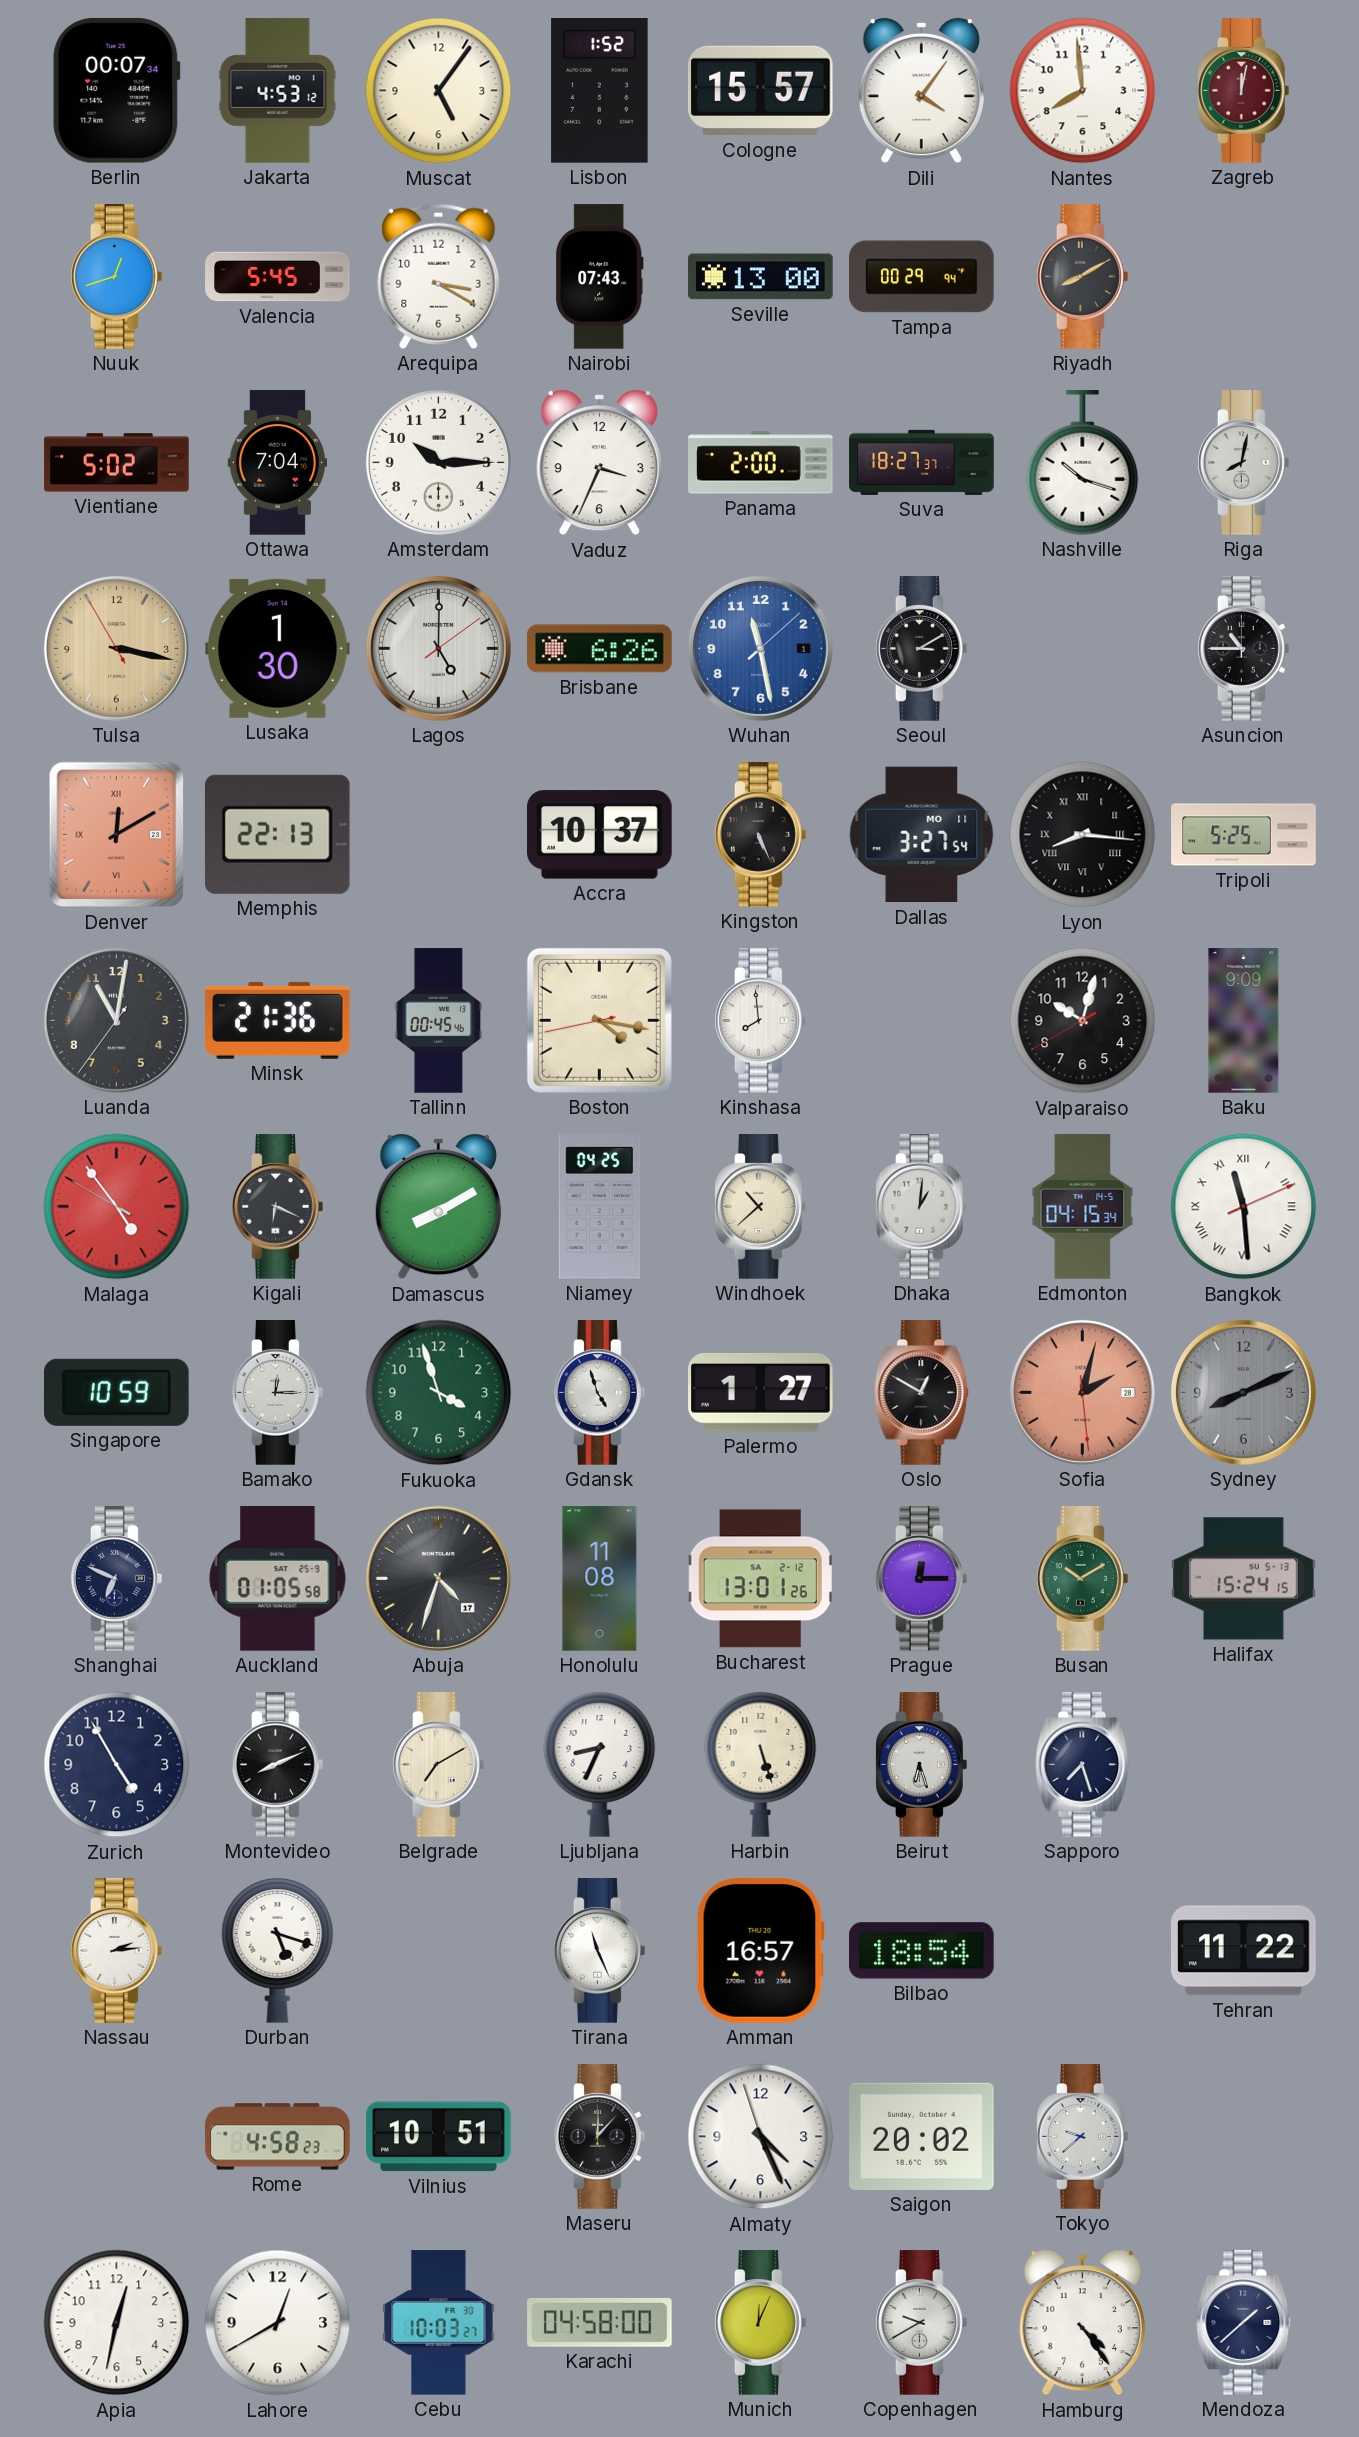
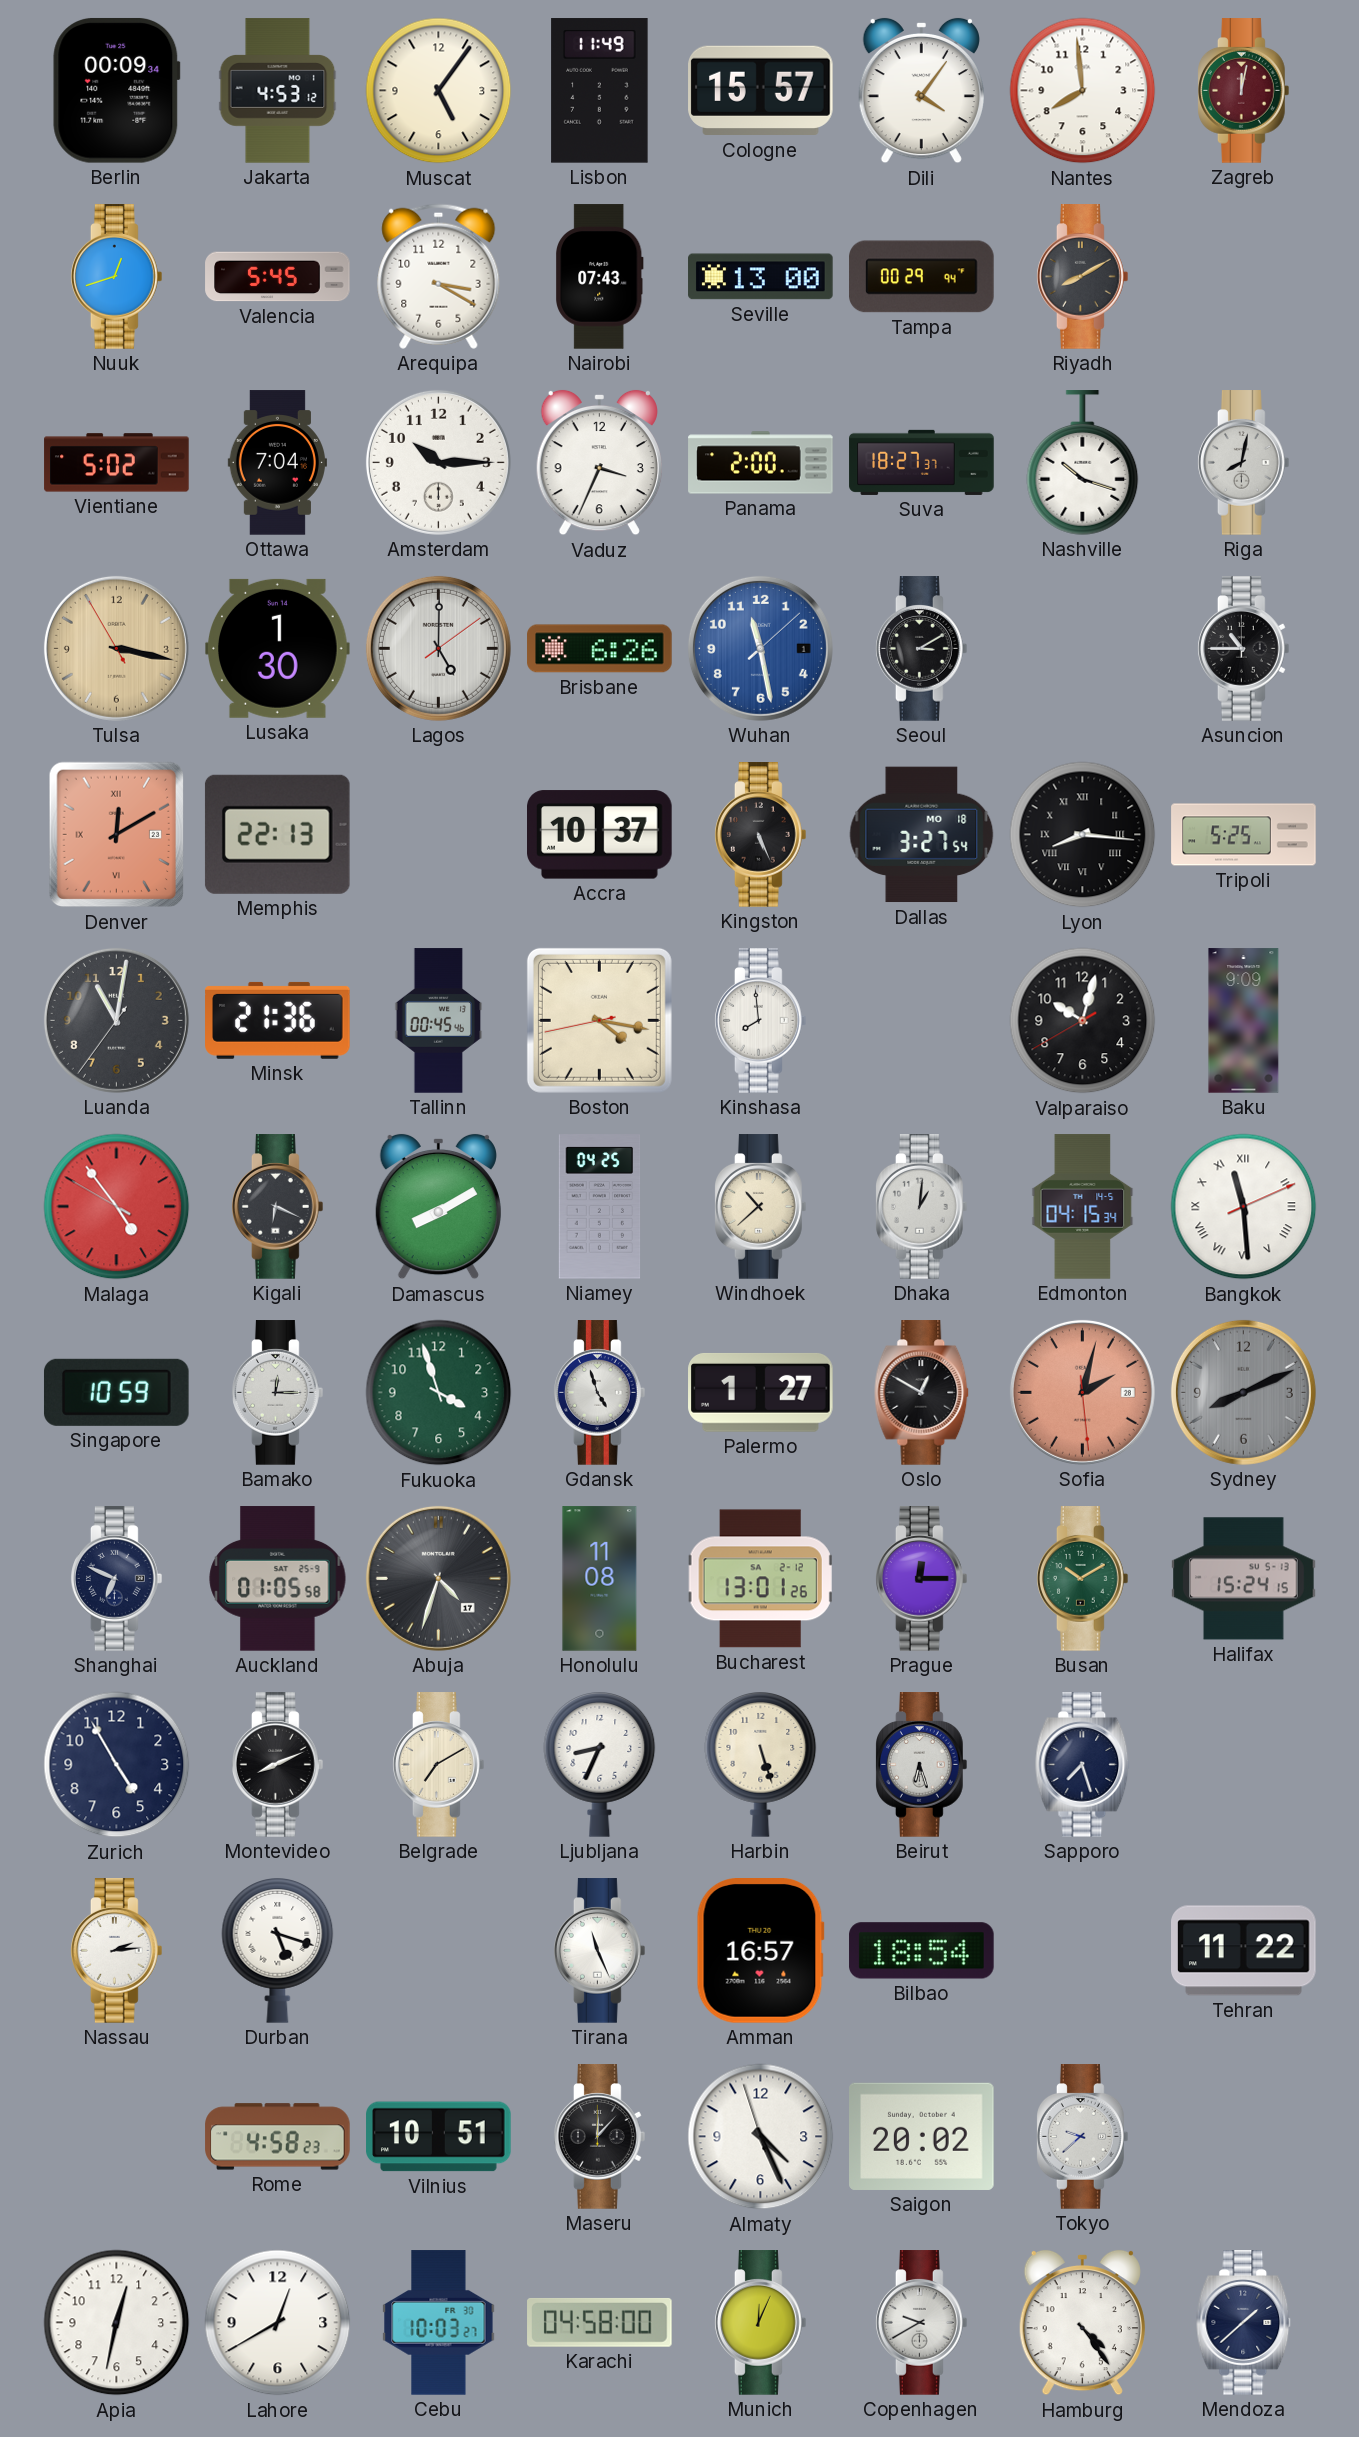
Berlin: 00:07 -> 00:09 (117, 90)
Lisbon: 1:52 -> 11:49 (600, 91)
Dallas date: MO 11 -> MO 18 (922, 835)
